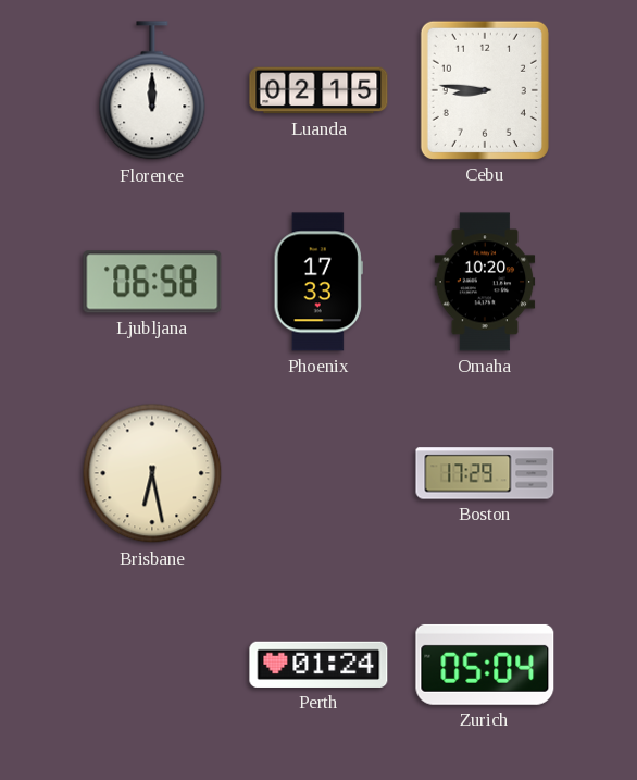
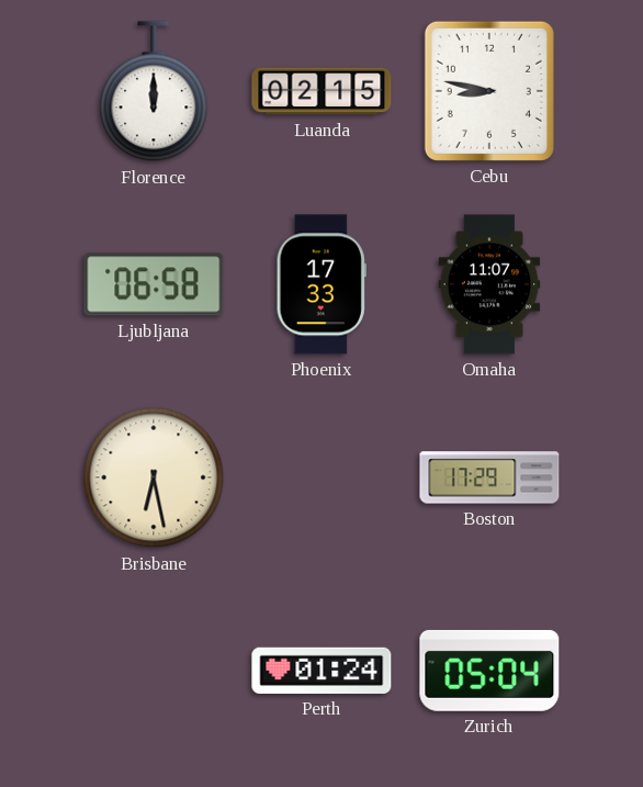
Cebu: 8:46 -> 8:47 (489, 91)
Omaha: 10:20 -> 11:07 (489, 284)
